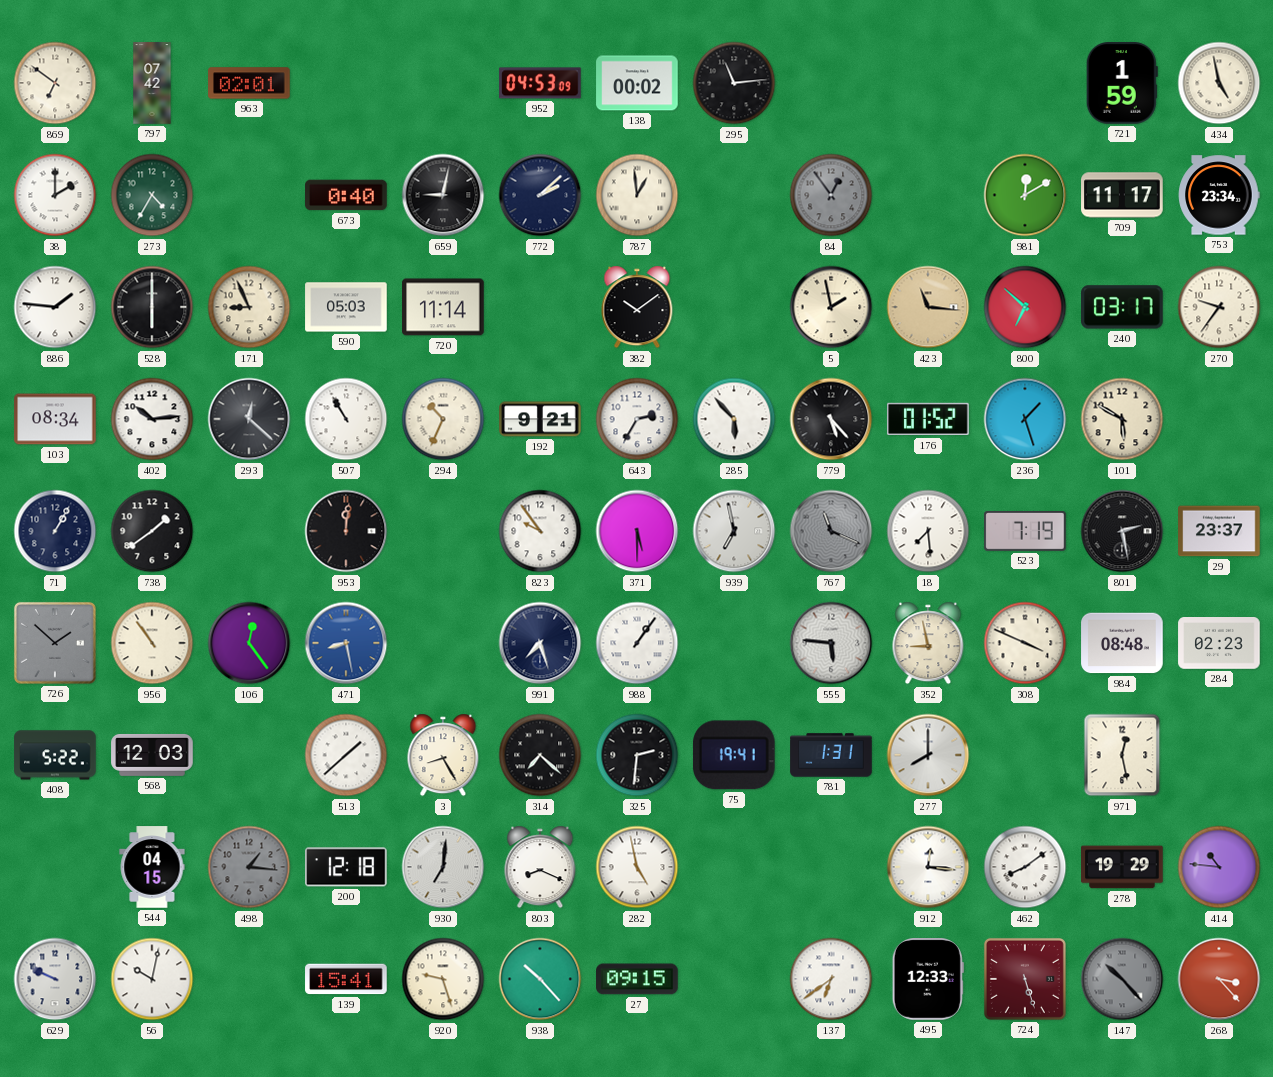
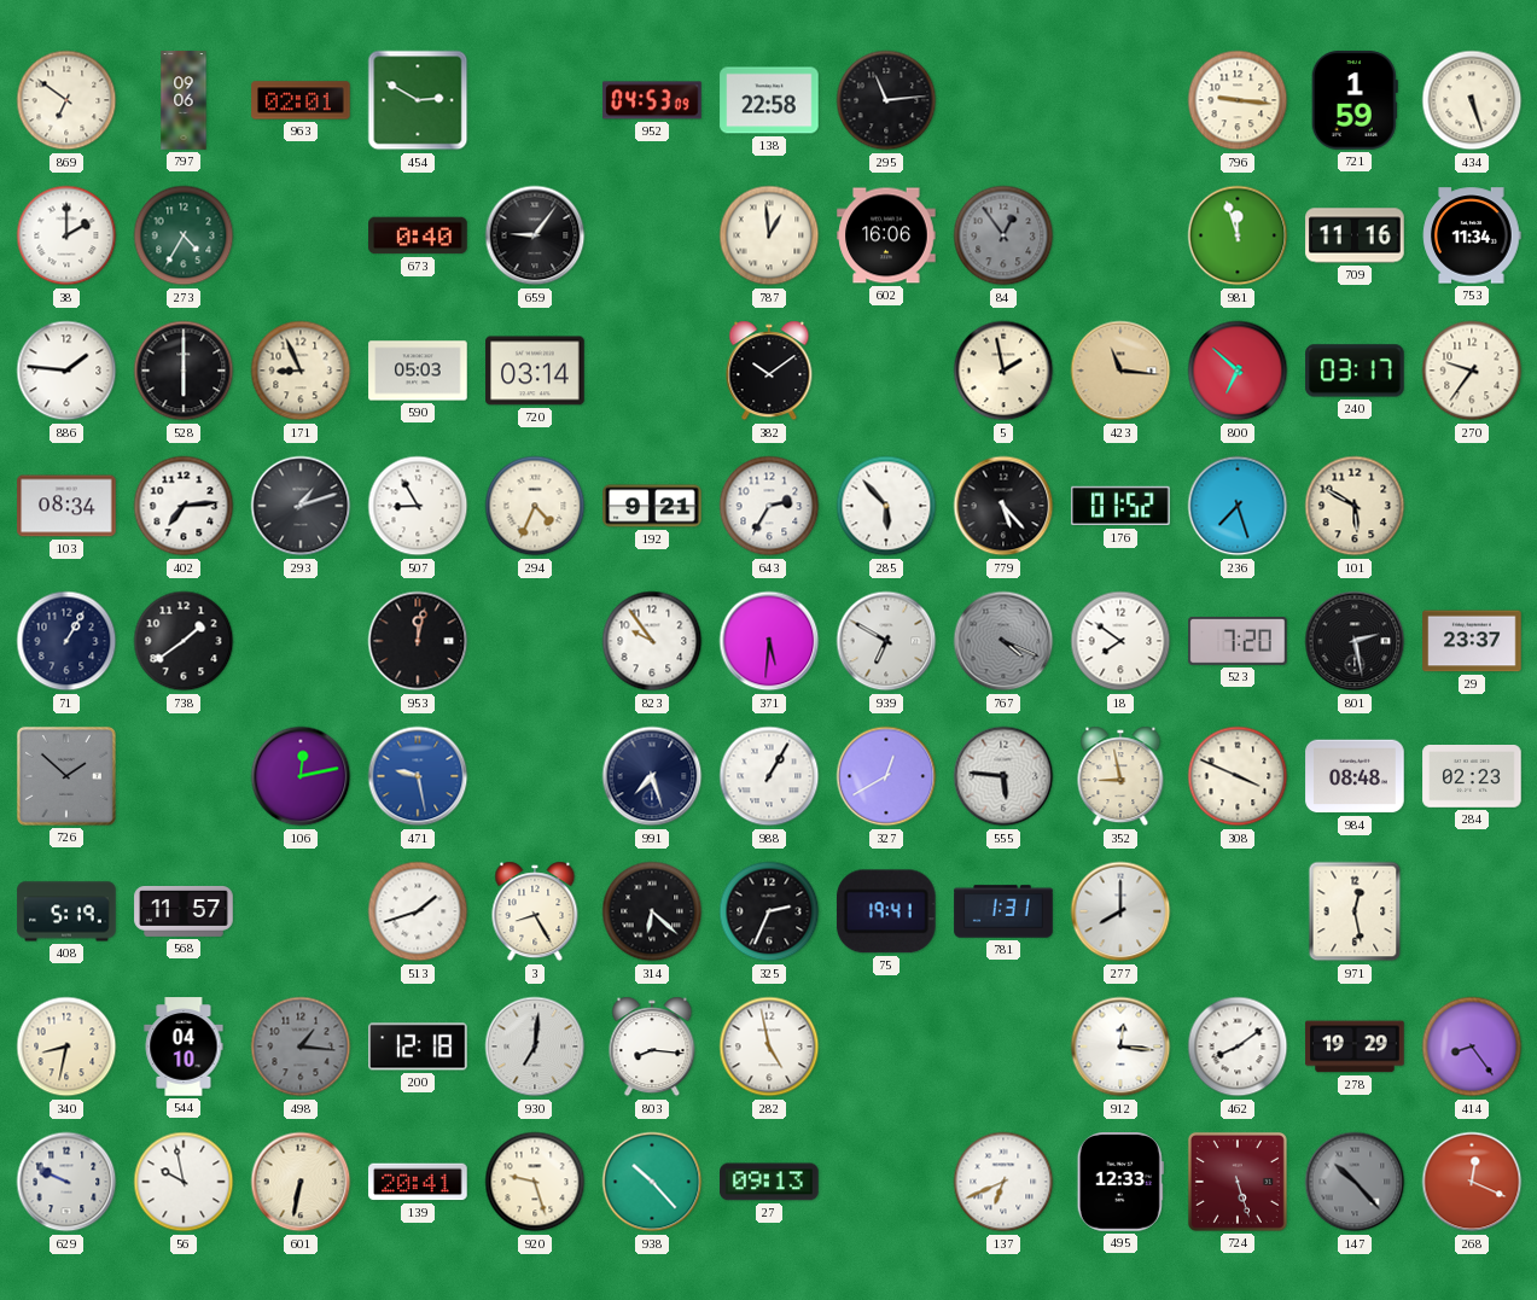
797: 07:42 -> 09:06 (184, 100)
454: none -> 2:50 (418, 100)
138: 00:02 -> 22:58 (769, 100)
796: none -> 9:16 (1238, 100)
434: 4:58 -> 5:27 (1472, 100)
659: 9:02 -> 9:06 (535, 235)
772: 2:08 -> none (540, 195)
602: none -> 16:06 (886, 235)
981: 12:10 -> 11:57 (1238, 235)
709: 11:17 -> 11:16 (1355, 235)
753: 23:34 -> 11:34 (1472, 235)
720: 11:14 -> 03:14 (535, 371)
402: 10:14 -> 7:14 (184, 506)
293: 12:22 -> 1:12 (301, 506)
507: 10:55 -> 8:55 (418, 506)
294: 10:34 -> 4:34 (535, 506)
236: 1:27 -> 7:27 (1238, 506)
953: 12:01 -> 12:02 (418, 641)
371: 5:30 -> 5:31 (769, 641)
939: 6:58 -> 6:50 (886, 641)
767: 11:19 -> 4:19 (1003, 641)
18: 7:29 -> 7:51 (1120, 641)
523: 7:19 -> 7:20 (1238, 642)
956: 10:54 -> none (152, 643)
106: 12:24 -> 12:13 (301, 776)
471: 8:28 -> 9:28 (418, 776)
988: 1:06 -> 1:05 (769, 776)
327: none -> 12:40 (886, 776)
408: 5:22 -> 5:19 (66, 911)
568: 12:03 -> 11:57 (184, 911)
513: 1:38 -> 1:42 (418, 911)
314: 7:22 -> 6:22 (652, 911)
325: 2:31 -> 2:34 (769, 911)
340: none -> 8:32 (66, 1047)
544: 04:15 -> 04:10 (184, 1047)
803: 8:19 -> 8:16 (652, 1047)
414: 10:46 -> 8:24 (1472, 1047)
56: 10:02 -> 9:58 (184, 1182)
601: none -> 6:32 (301, 1182)
139: 15:41 -> 20:41 (418, 1182)
27: 09:15 -> 09:13 (769, 1182)
137: 6:39 -> 6:41 (1003, 1182)
268: 3:23 -> 12:19 (1472, 1182)
